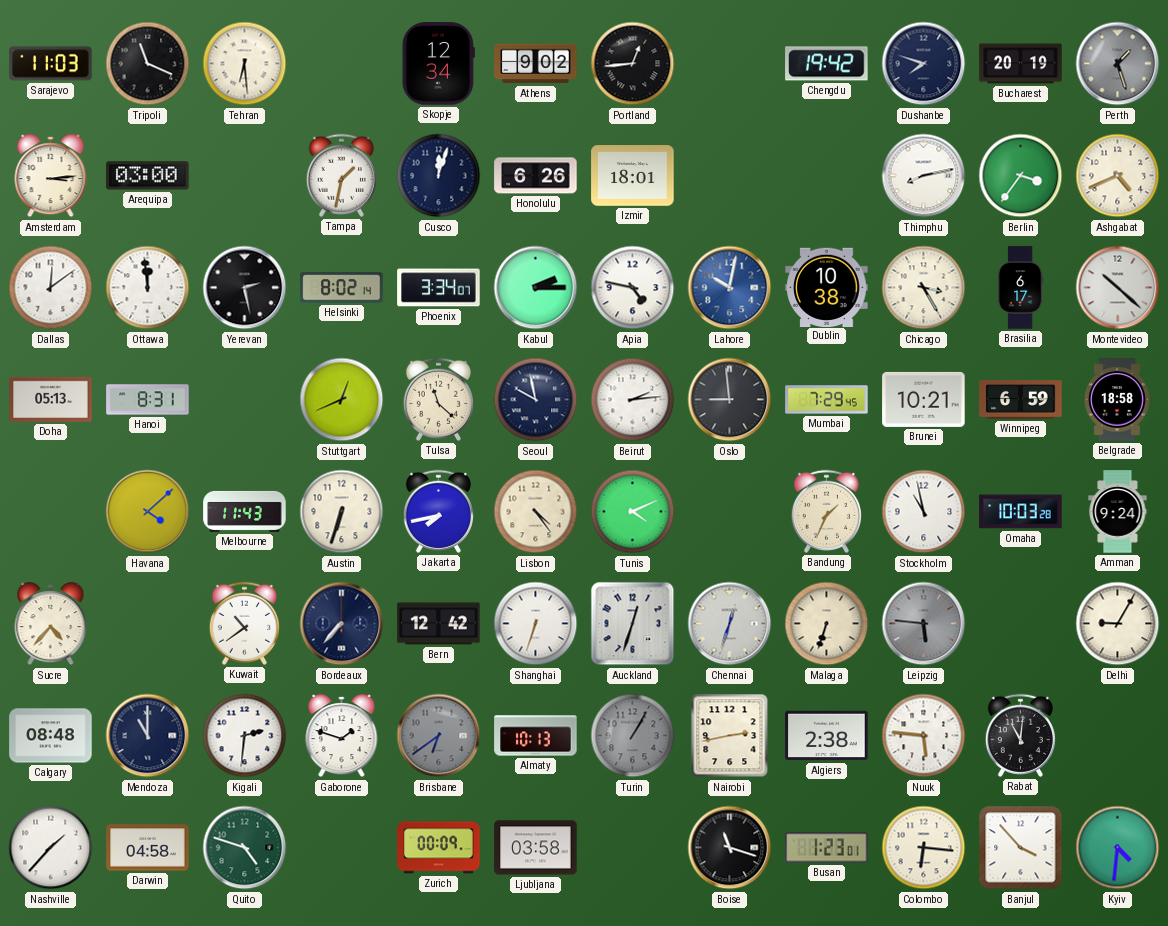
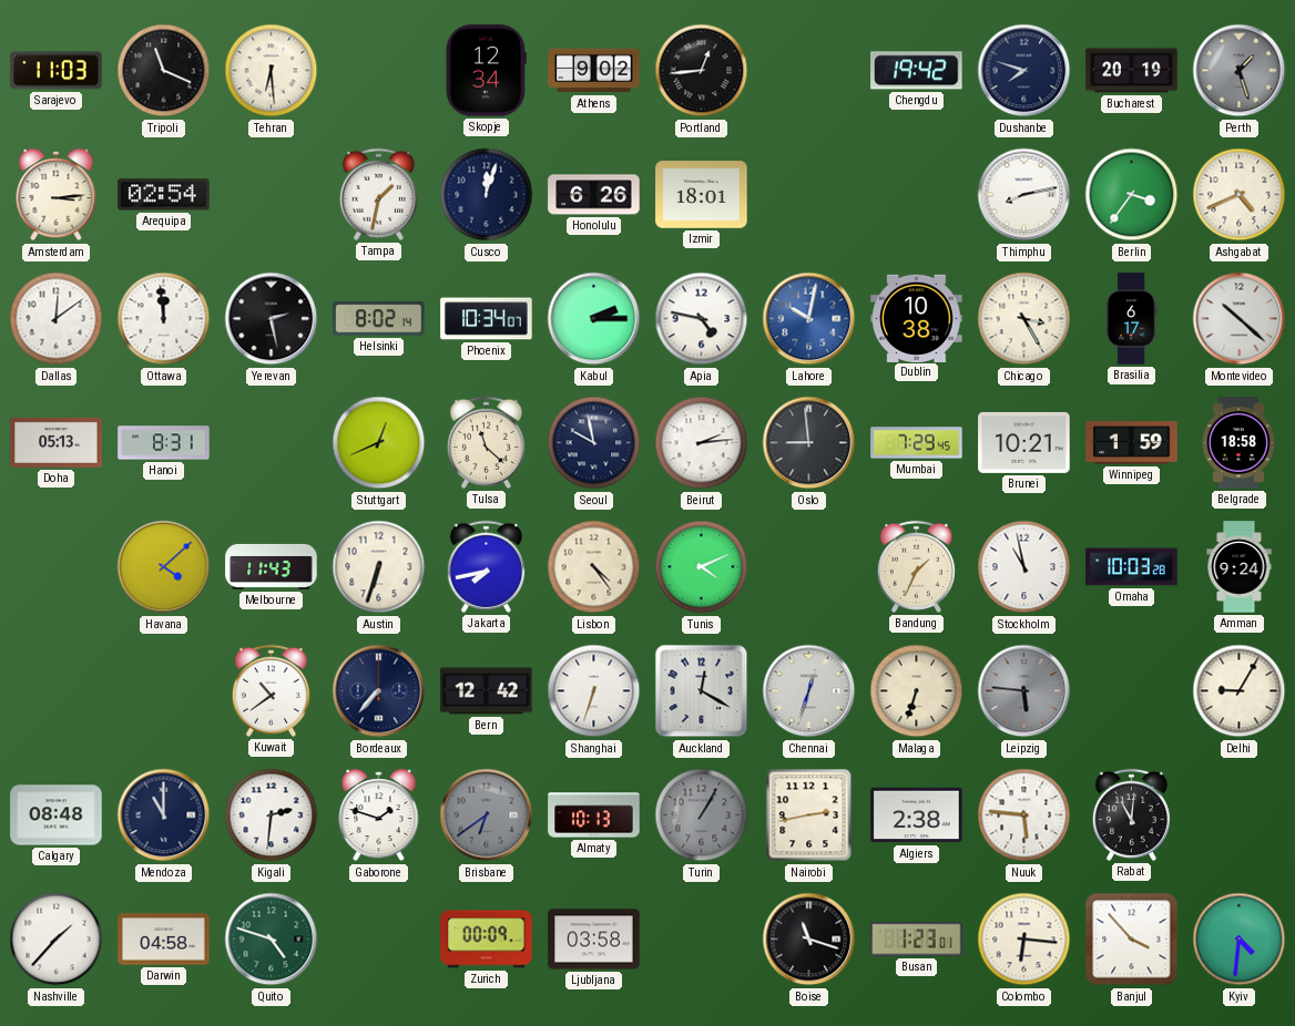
Arequipa: 03:00 -> 02:54 (164, 195)
Phoenix: 3:34 -> 10:34 (487, 319)
Winnipeg: 6:59 -> 1:59 (1132, 443)
Sucre: 4:37 -> none (51, 624)
Auckland: 12:33 -> 12:20 (702, 691)
